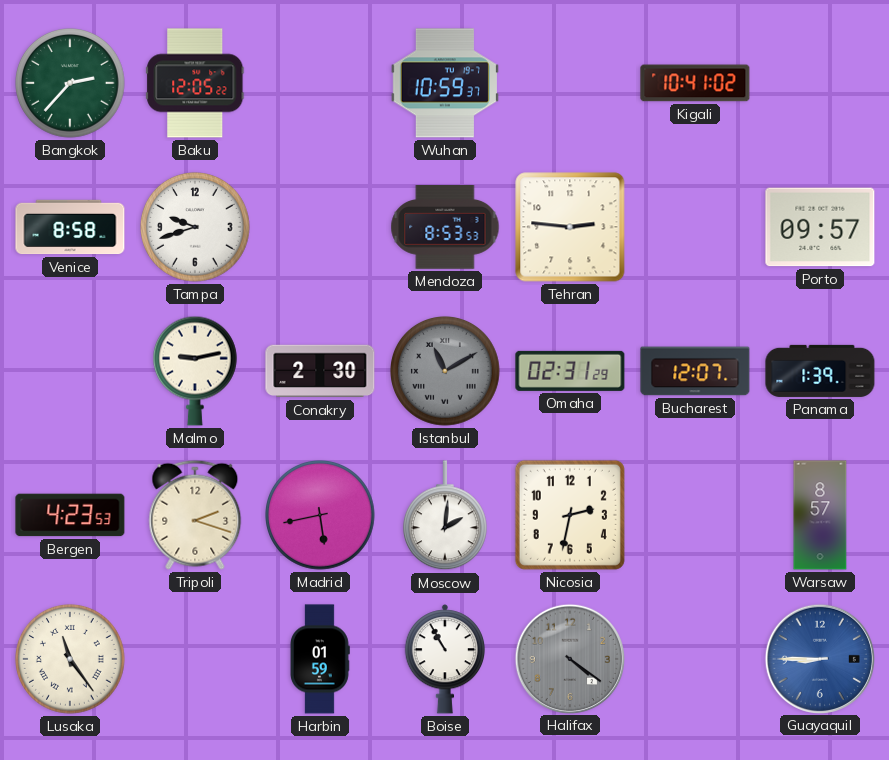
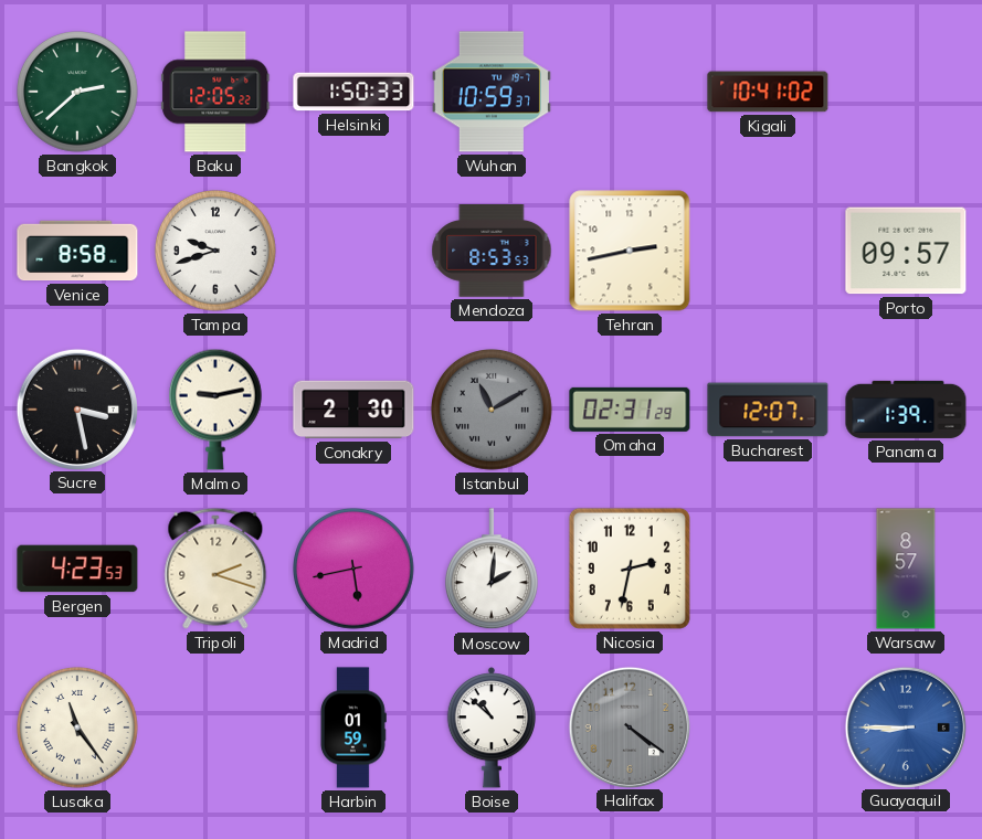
Bangkok: 2:37 -> 2:38 (78, 93)
Helsinki: none -> 1:50 (353, 92)
Tehran: 2:46 -> 2:43 (630, 251)
Sucre: none -> 3:28 (76, 408)
Boise: 10:55 -> 10:52 (490, 728)
